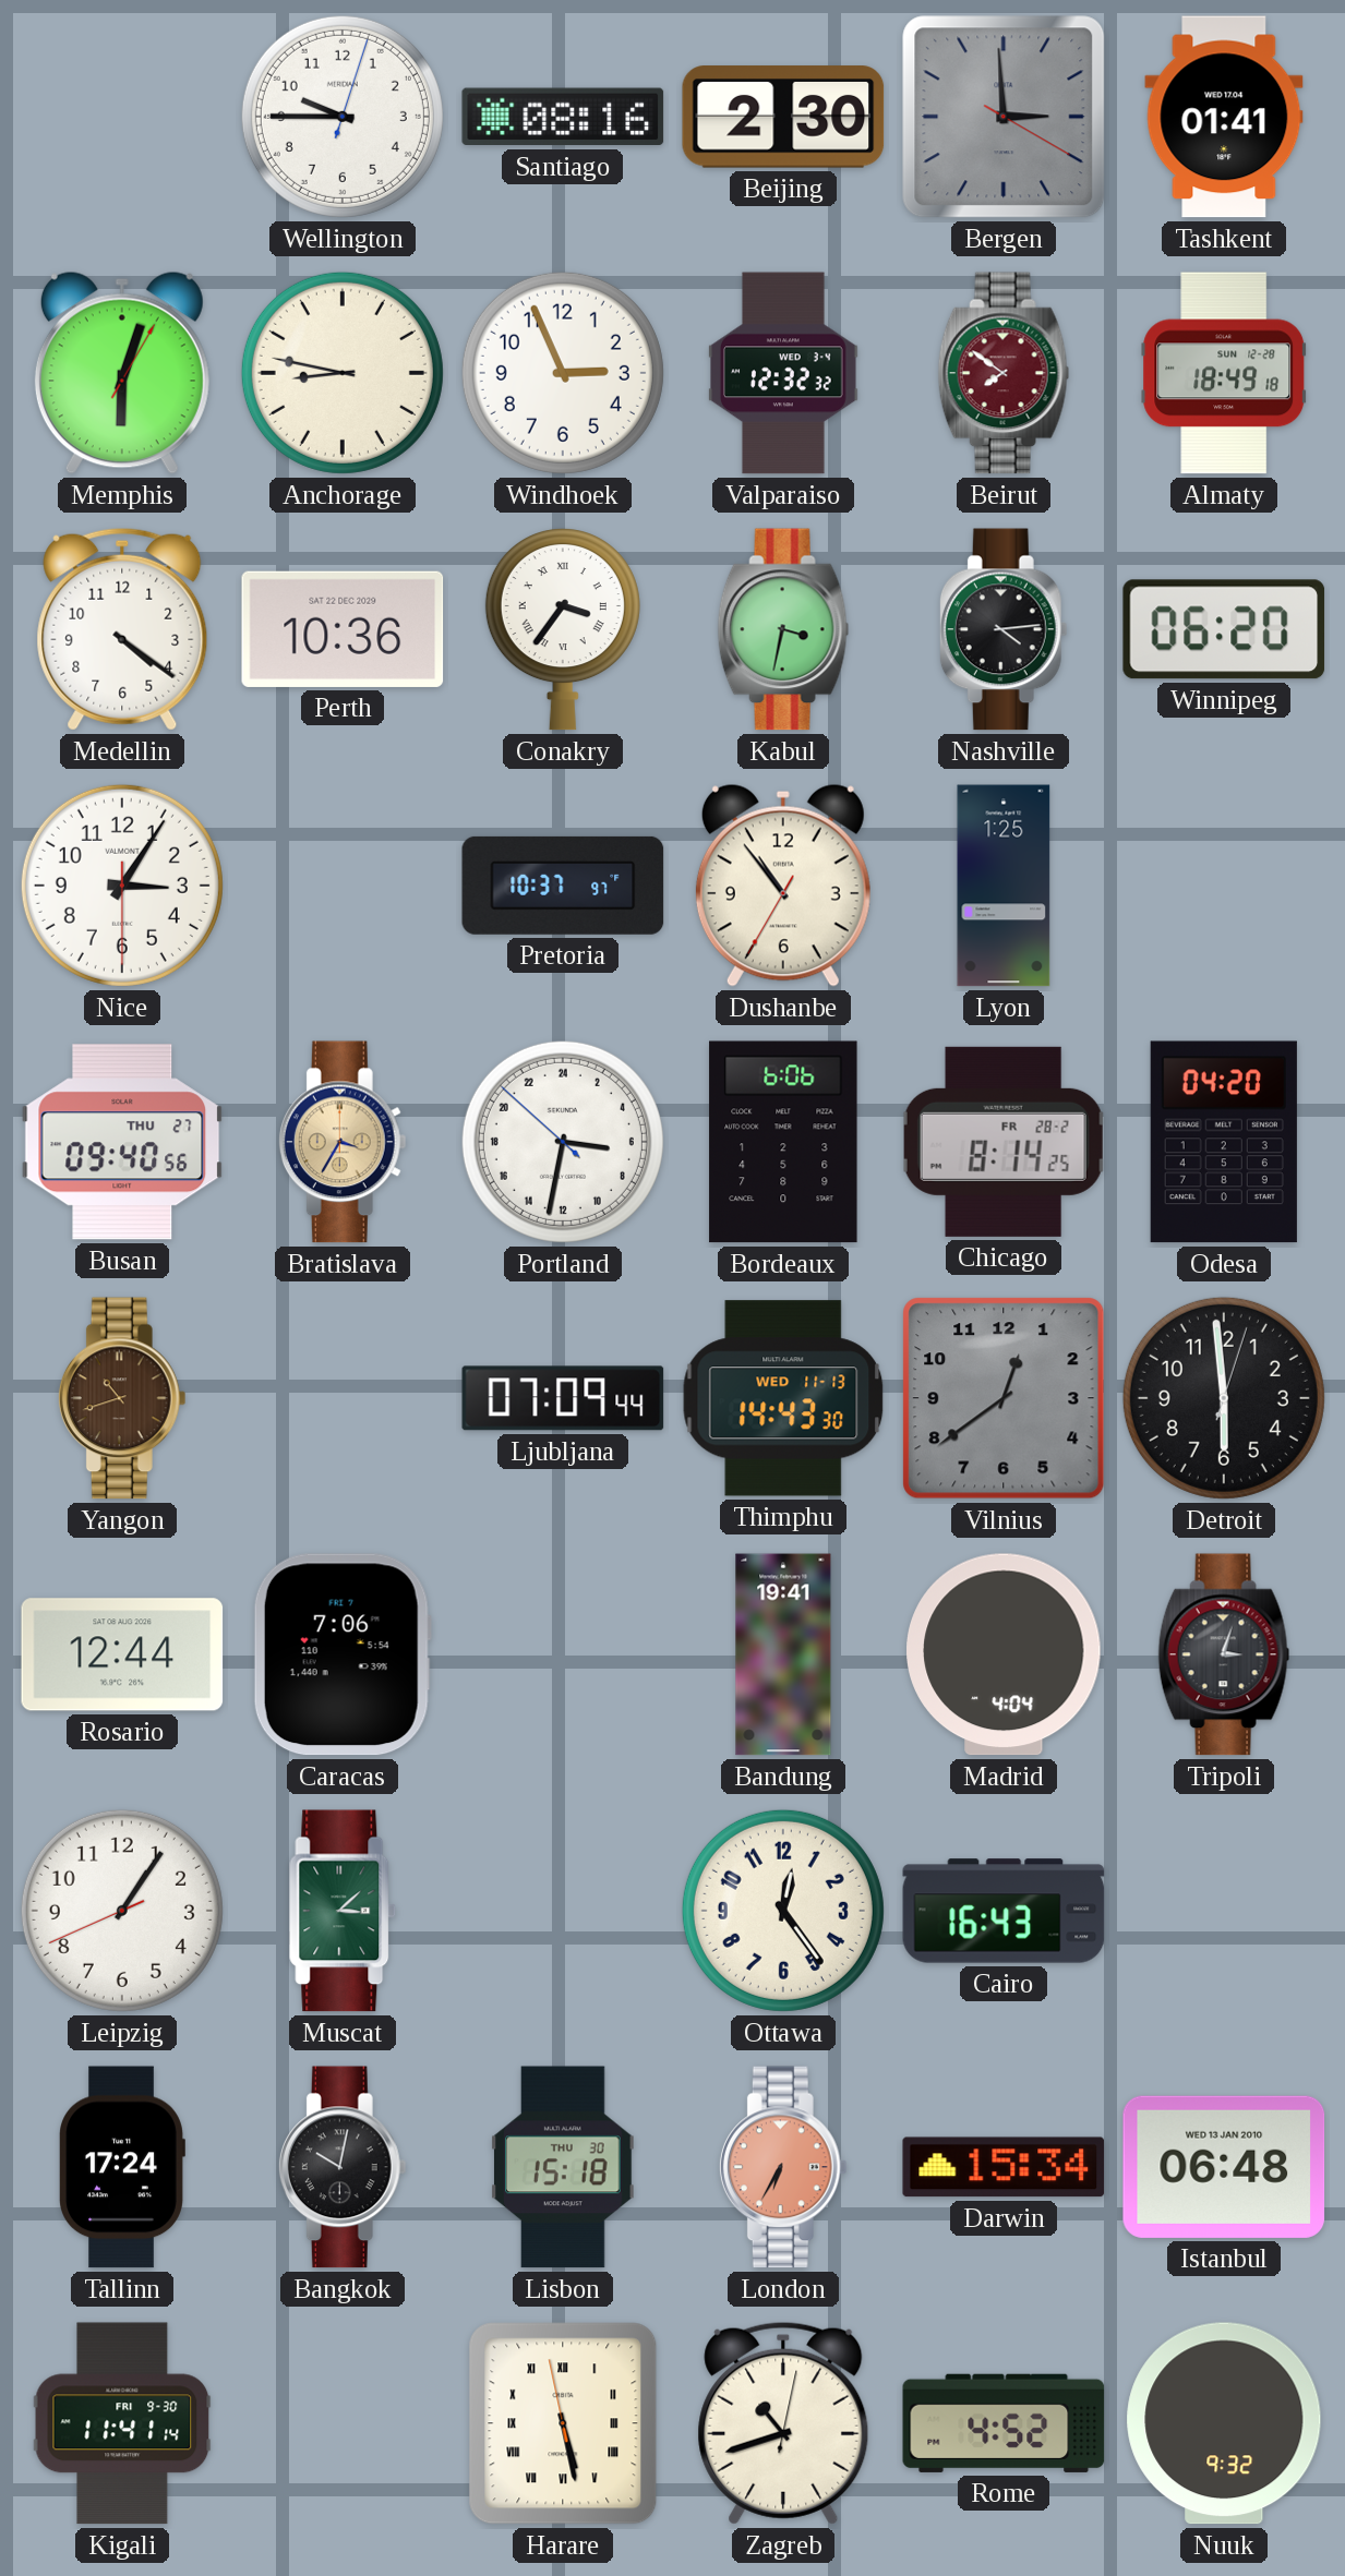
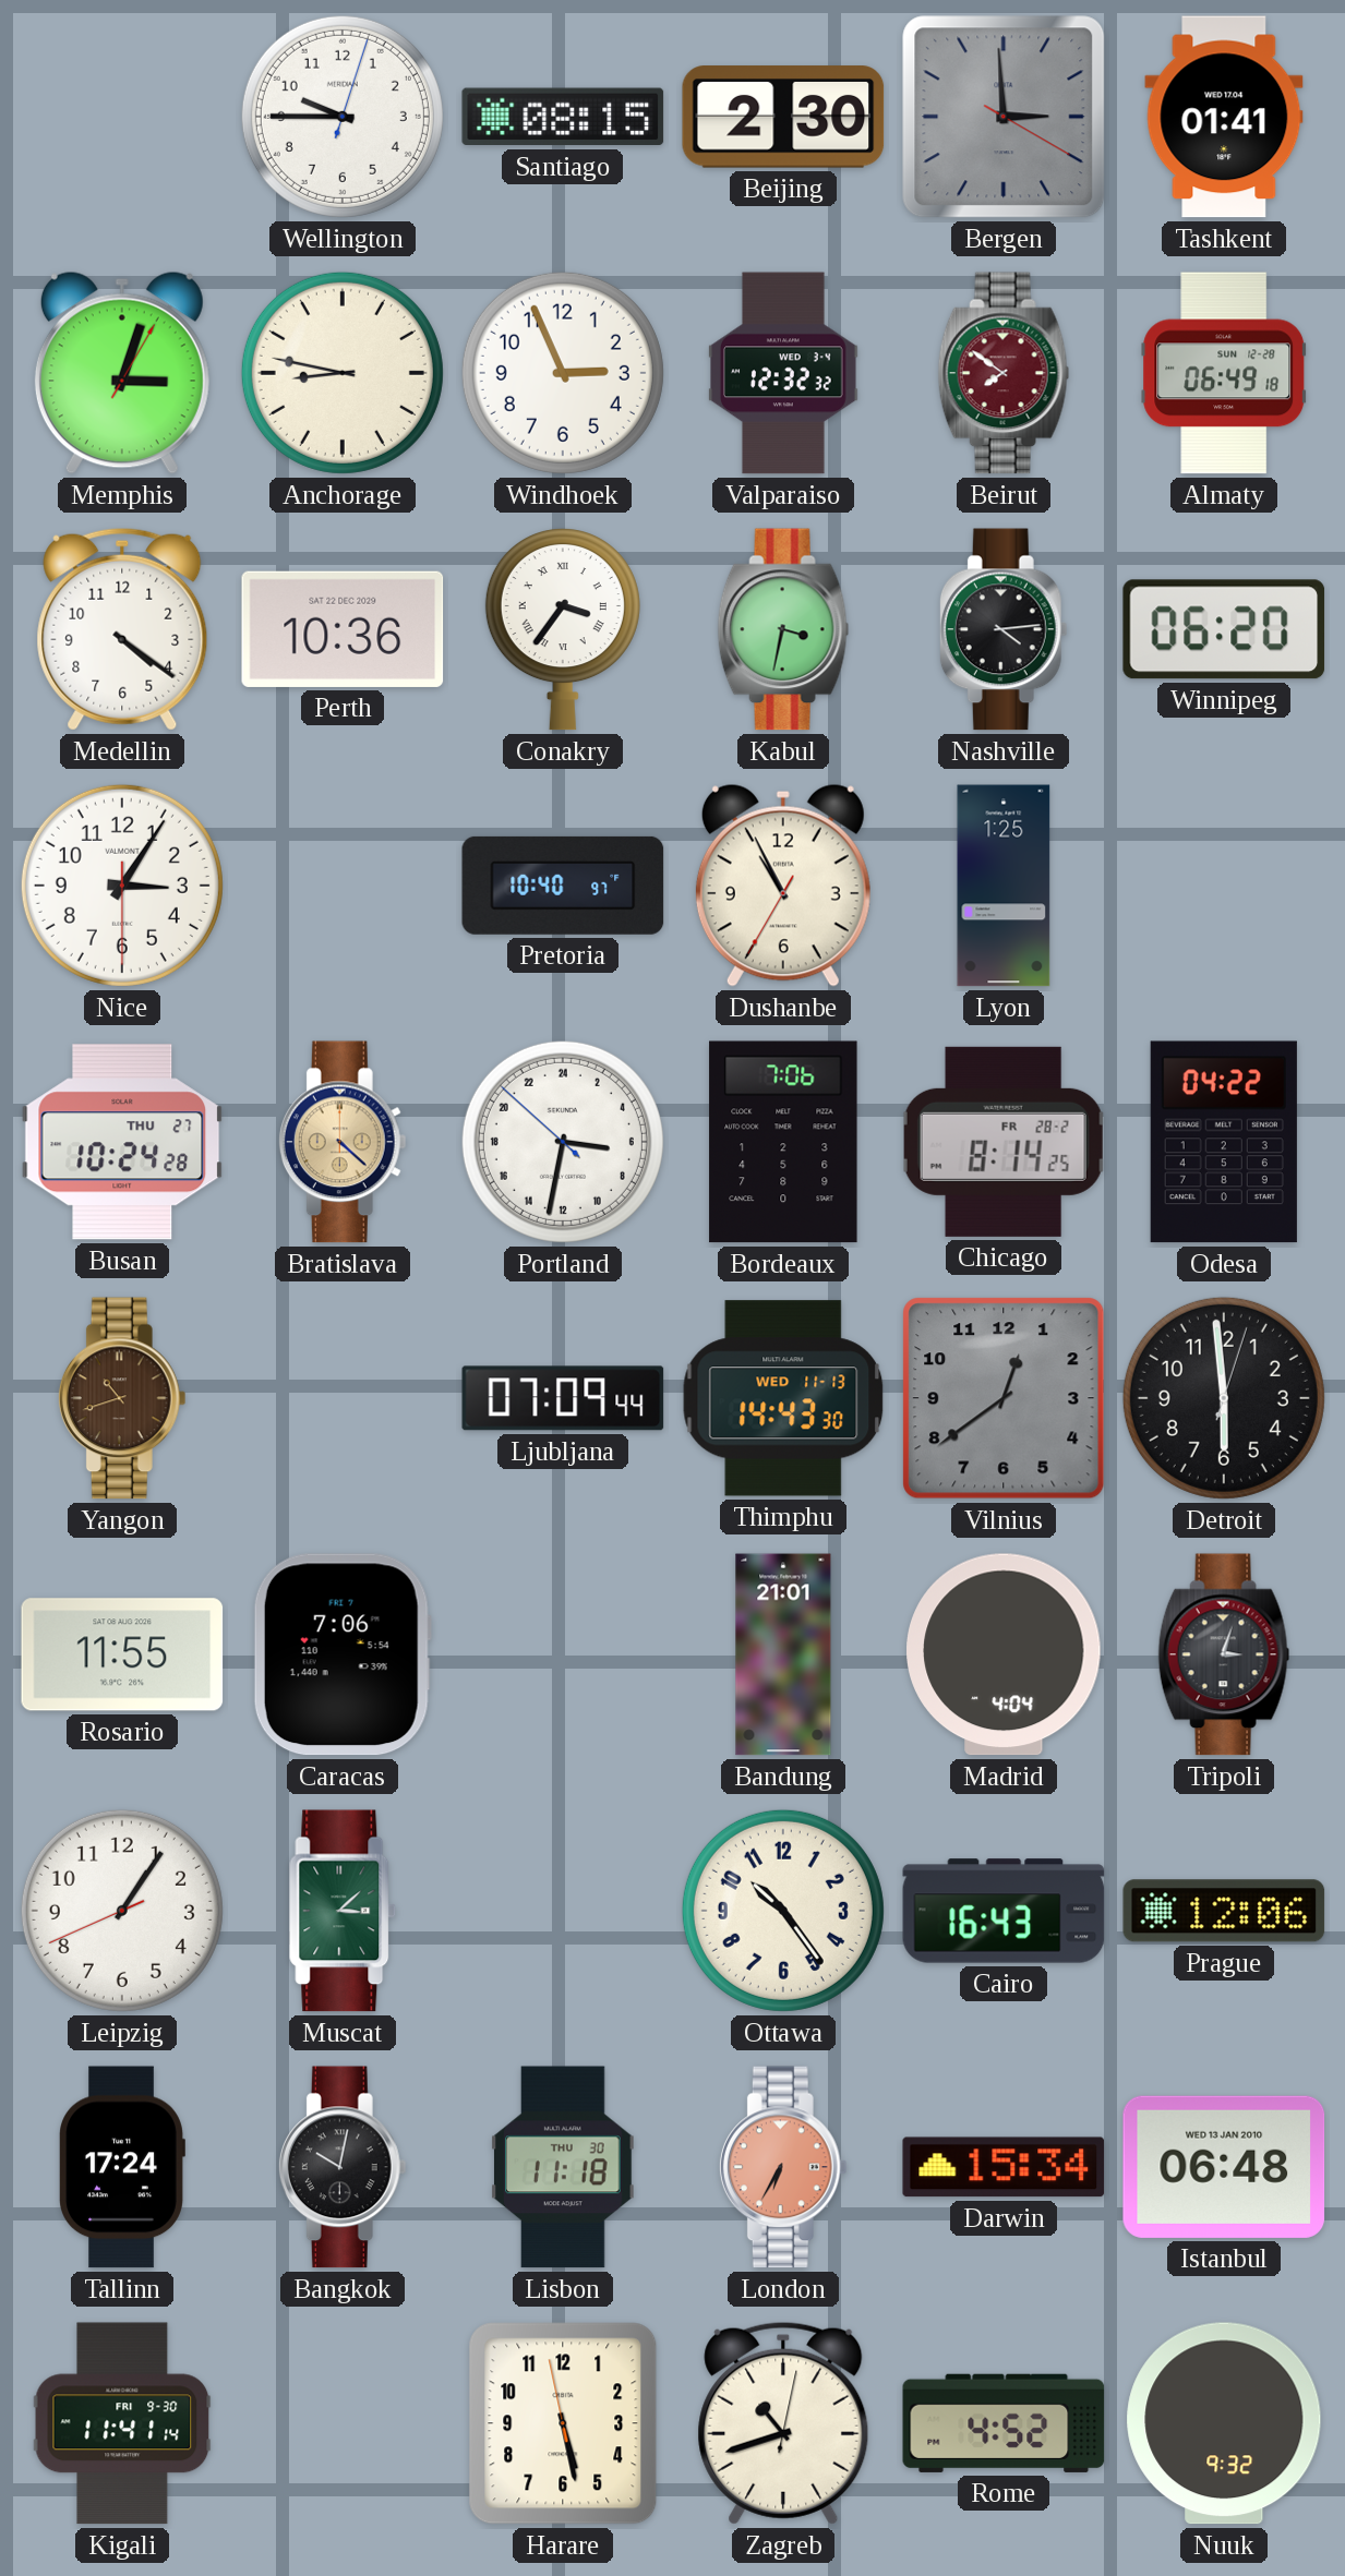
Santiago: 08:16 -> 08:15 (563, 117)
Memphis: 6:03 -> 3:03 (122, 373)
Almaty: 18:49 -> 06:49 (1224, 373)
Pretoria: 10:37 -> 10:40 (563, 886)
Dushanbe: 10:53 -> 10:55 (783, 886)
Busan: 09:40 -> 10:24 (122, 1142)
Bratislava: 3:35 -> 4:22 (343, 1142)
Bordeaux: 6:06 -> 7:06 (783, 1142)
Odesa: 04:20 -> 04:22 (1224, 1142)
Rosario: 12:44 -> 11:55 (122, 1654)
Bandung: 19:41 -> 21:01 (783, 1654)
Ottawa: 12:24 -> 10:24 (783, 1911)
Prague: none -> 12:06 (1224, 1911)
Lisbon: 15:18 -> 11:18 (564, 2167)
Harare numerals: Roman -> Arabic (563, 2423)
